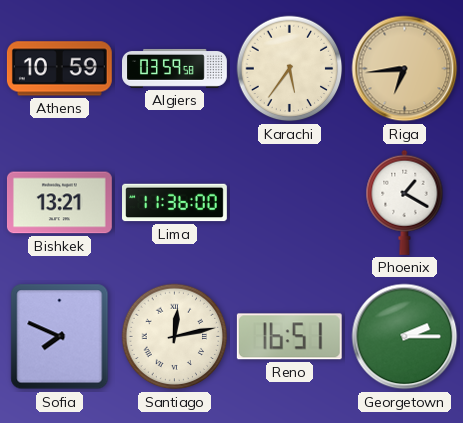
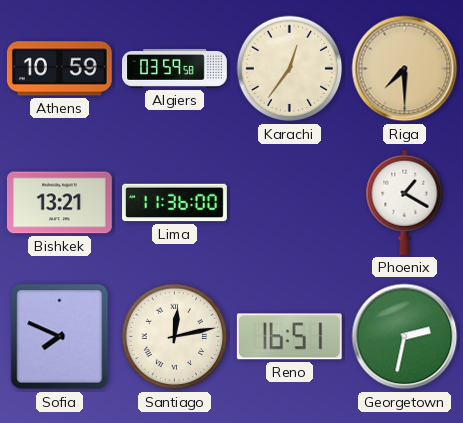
Karachi: 5:36 -> 12:36 (290, 69)
Riga: 6:44 -> 7:30 (405, 69)
Georgetown: 2:15 -> 2:32 (405, 337)
